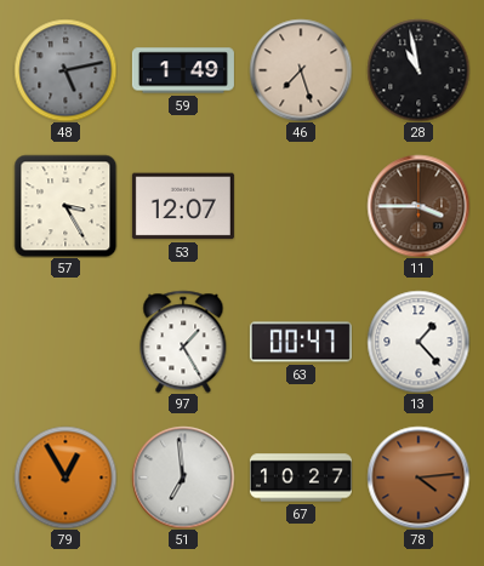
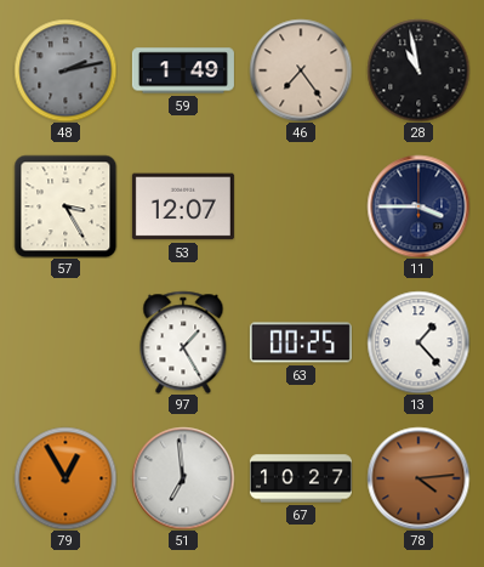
48: 5:13 -> 2:13 (66, 70)
46: 7:27 -> 7:24 (301, 70)
11 dial: brown -> navy (418, 206)
63: 00:47 -> 00:25 (301, 342)
